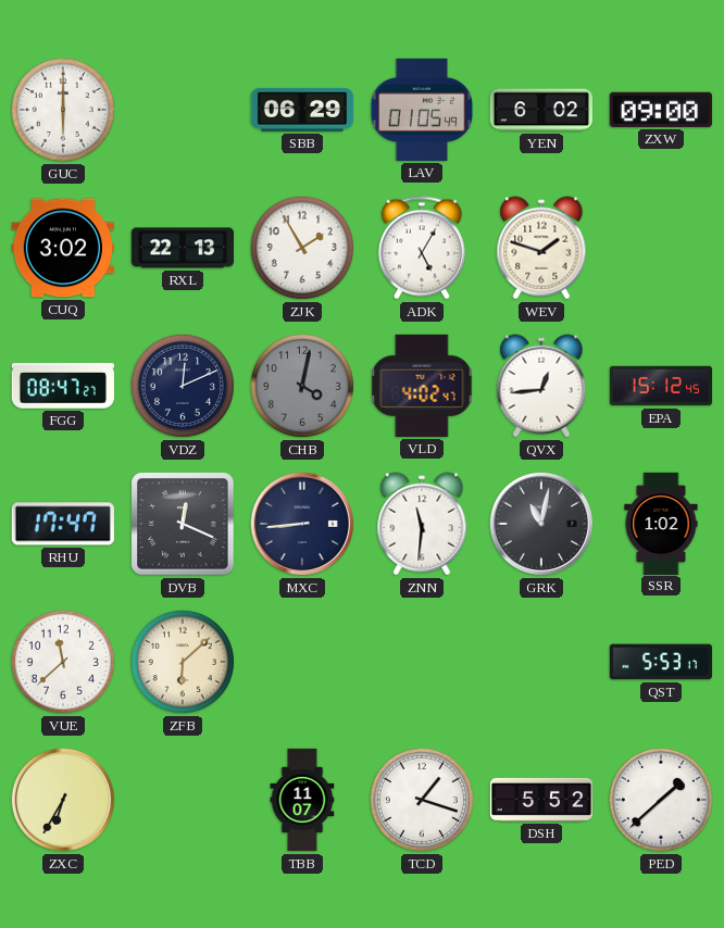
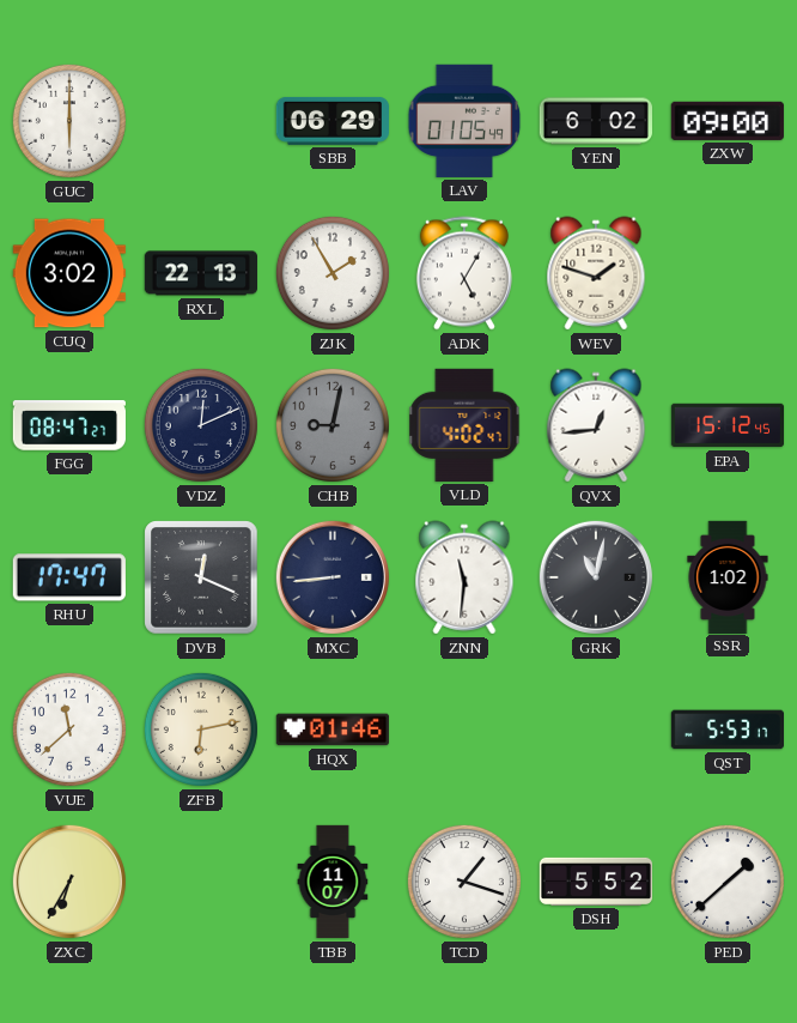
CHB: 4:02 -> 9:02 (333, 425)
ZFB: 6:08 -> 6:13 (201, 730)
HQX: none -> 01:46 (333, 730)
